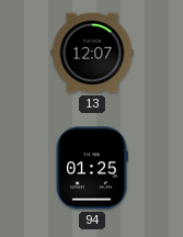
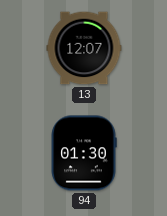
94: 01:25 -> 01:30 (84, 153)
